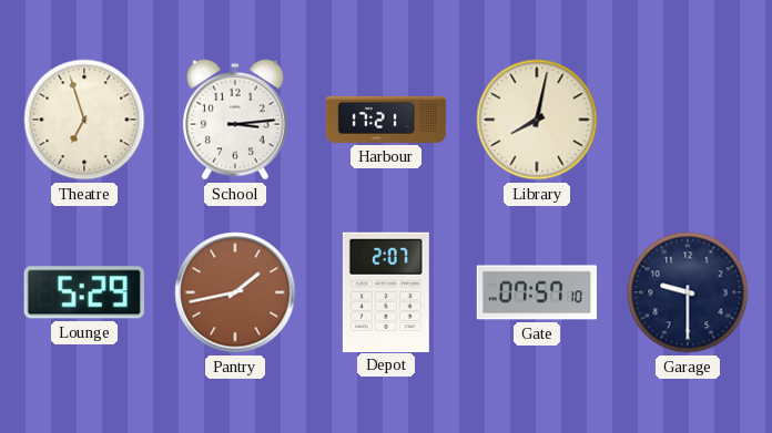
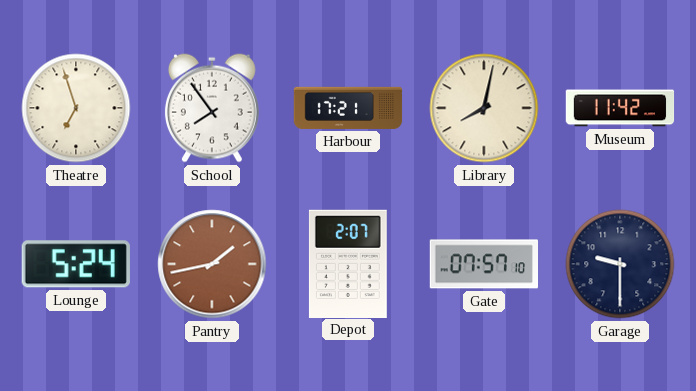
School: 3:14 -> 7:54 (212, 108)
Museum: none -> 11:42 (620, 108)
Lounge: 5:29 -> 5:24 (76, 264)
